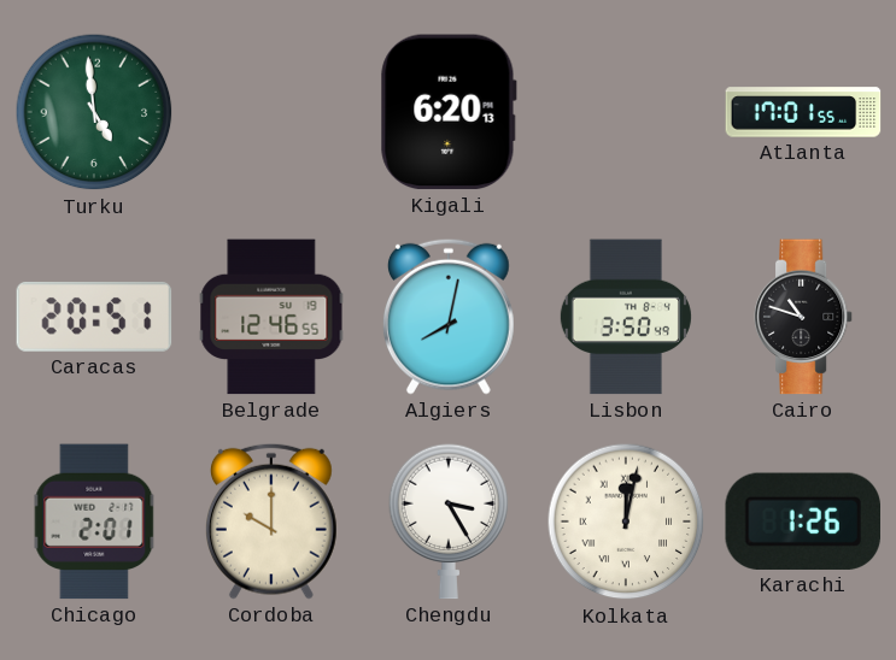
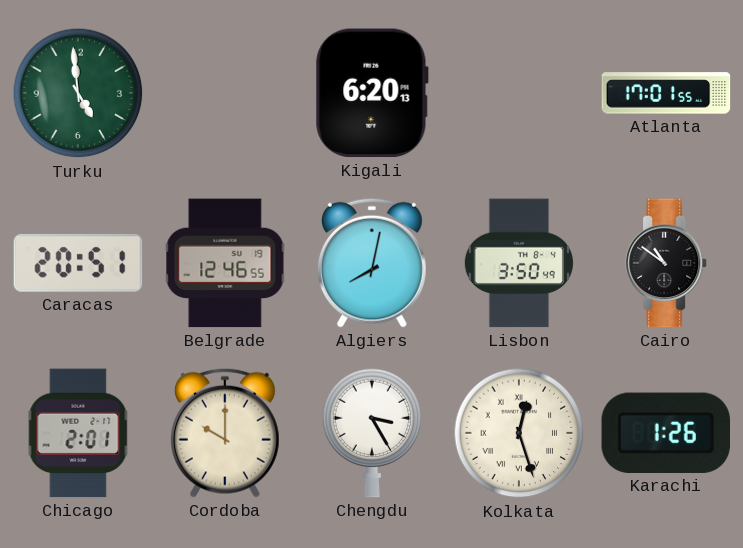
Cairo: 10:48 -> 10:51 (666, 263)
Kolkata: 12:02 -> 12:27 (519, 433)
